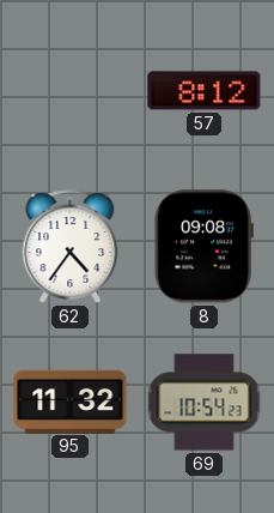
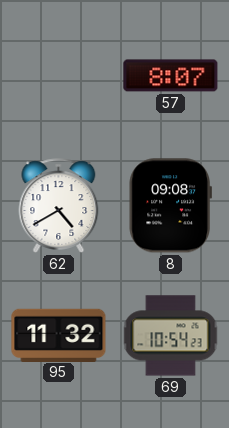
57: 8:12 -> 8:07 (171, 76)
62: 4:36 -> 4:40 (59, 206)
